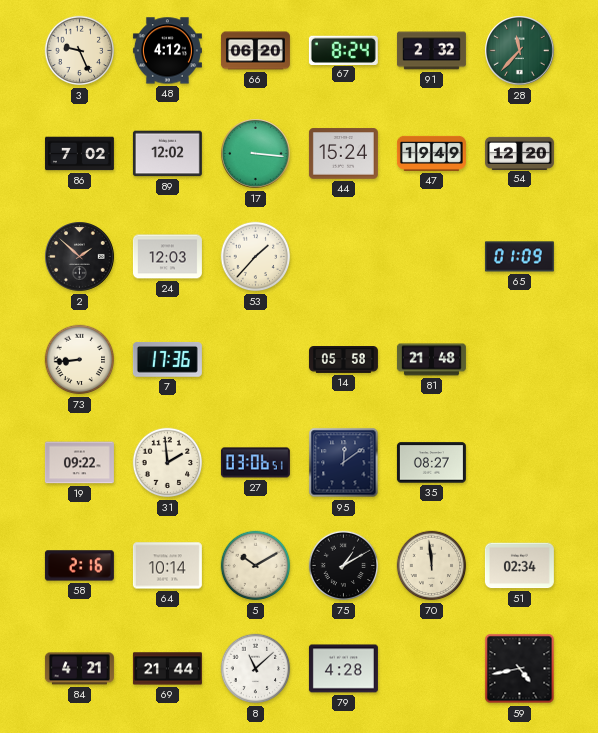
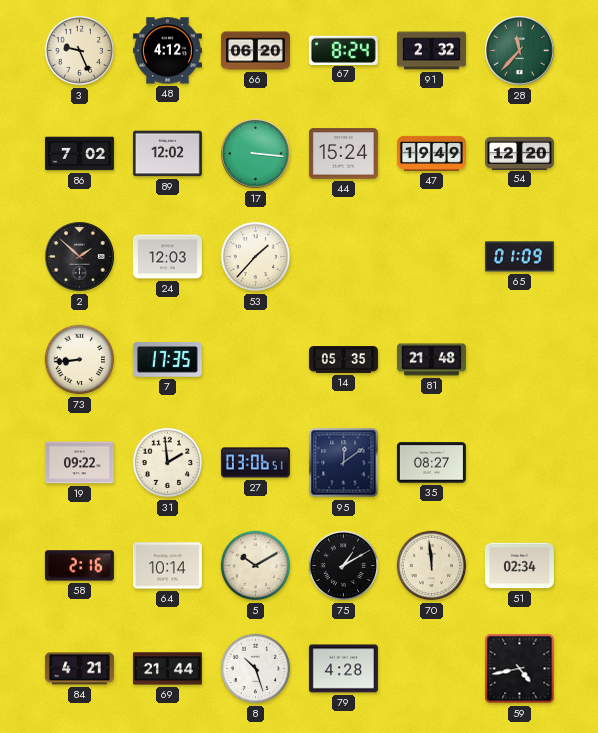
7: 17:36 -> 17:35 (167, 360)
14: 05:58 -> 05:35 (343, 360)
8: 11:08 -> 10:27 (256, 669)
